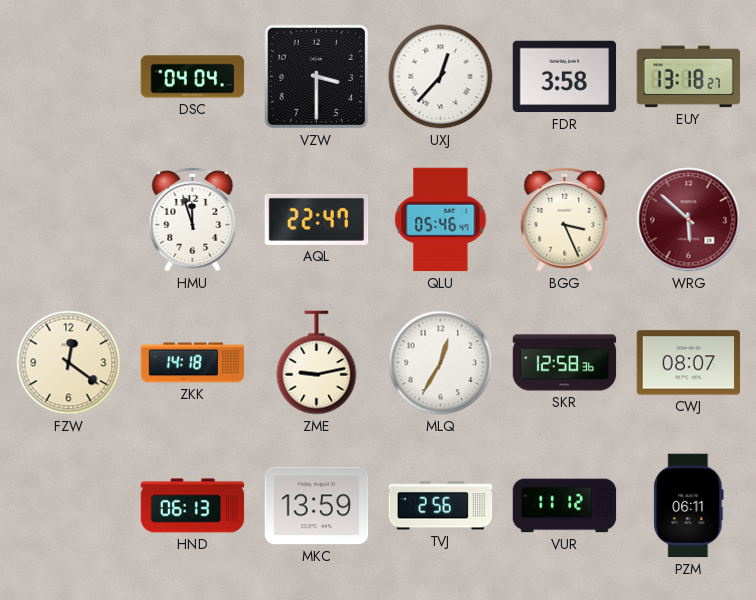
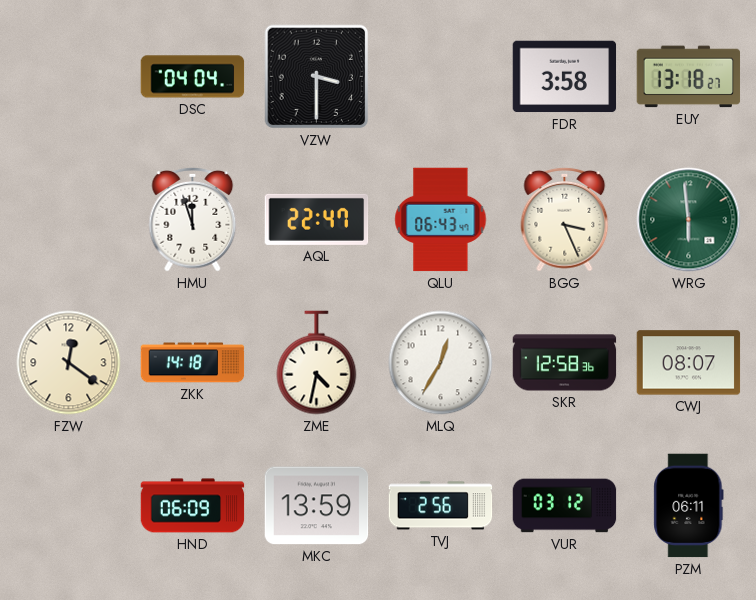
UXJ: 12:37 -> none (441, 77)
QLU: 05:46 -> 06:43 (441, 220)
WRG: 5:52 -> 5:59 (689, 220)
WRG dial: burgundy -> green (689, 220)
ZME: 9:13 -> 4:32 (317, 363)
HND: 06:13 -> 06:09 (193, 506)
VUR: 11:12 -> 03:12 (565, 506)
